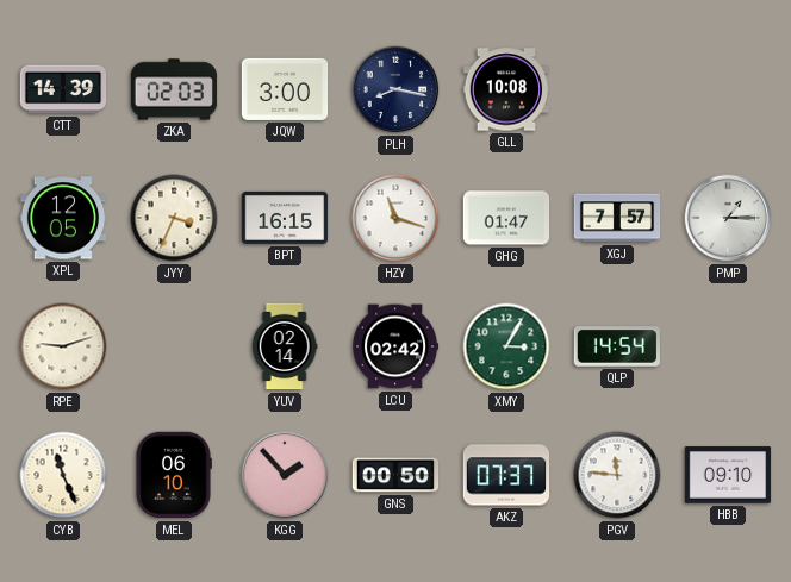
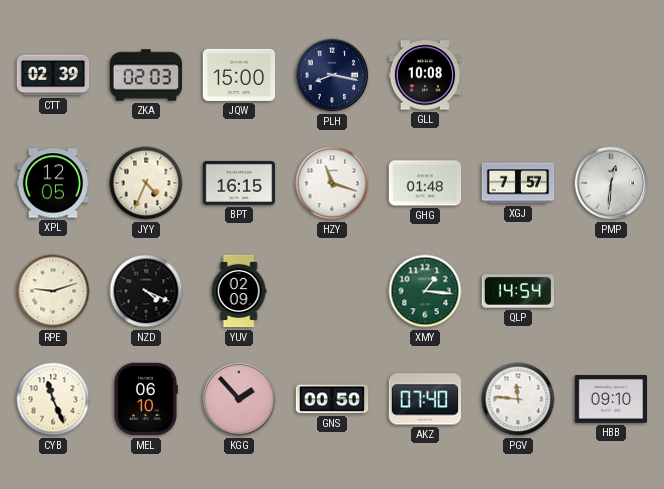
CTT: 14:39 -> 02:39 (53, 75)
JQW: 3:00 -> 15:00 (239, 75)
JYY: 3:34 -> 4:34 (146, 183)
GHG: 01:47 -> 01:48 (425, 183)
PMP: 1:15 -> 12:31 (611, 183)
NZD: none -> 4:19 (146, 291)
YUV: 02:14 -> 02:09 (239, 291)
LCU: 02:42 -> none (395, 346)
XMY: 3:05 -> 1:16 (425, 291)
AKZ: 07:37 -> 07:40 (425, 399)
